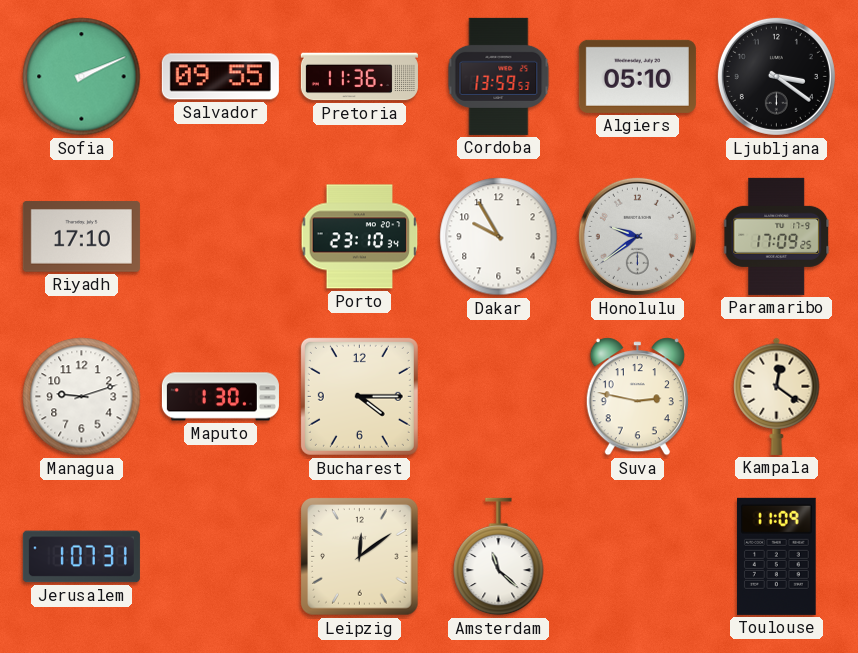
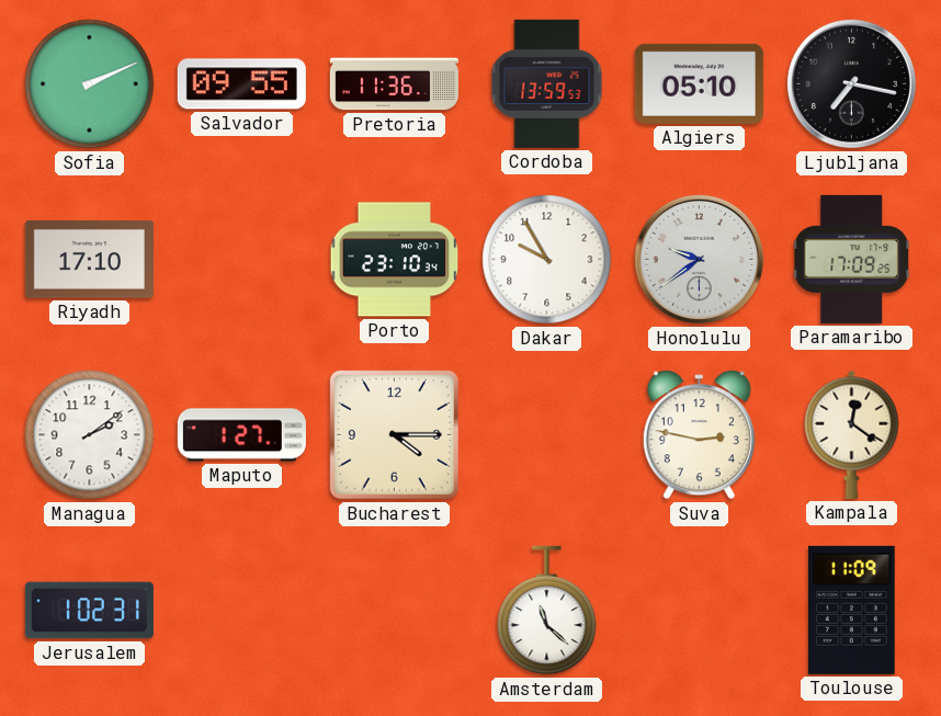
Ljubljana: 3:21 -> 7:17 (851, 83)
Managua: 9:12 -> 2:09 (90, 435)
Maputo: 1:30 -> 1:27 (241, 435)
Jerusalem: 1:07 -> 1:02 (89, 611)
Leipzig: 12:09 -> none (360, 557)
